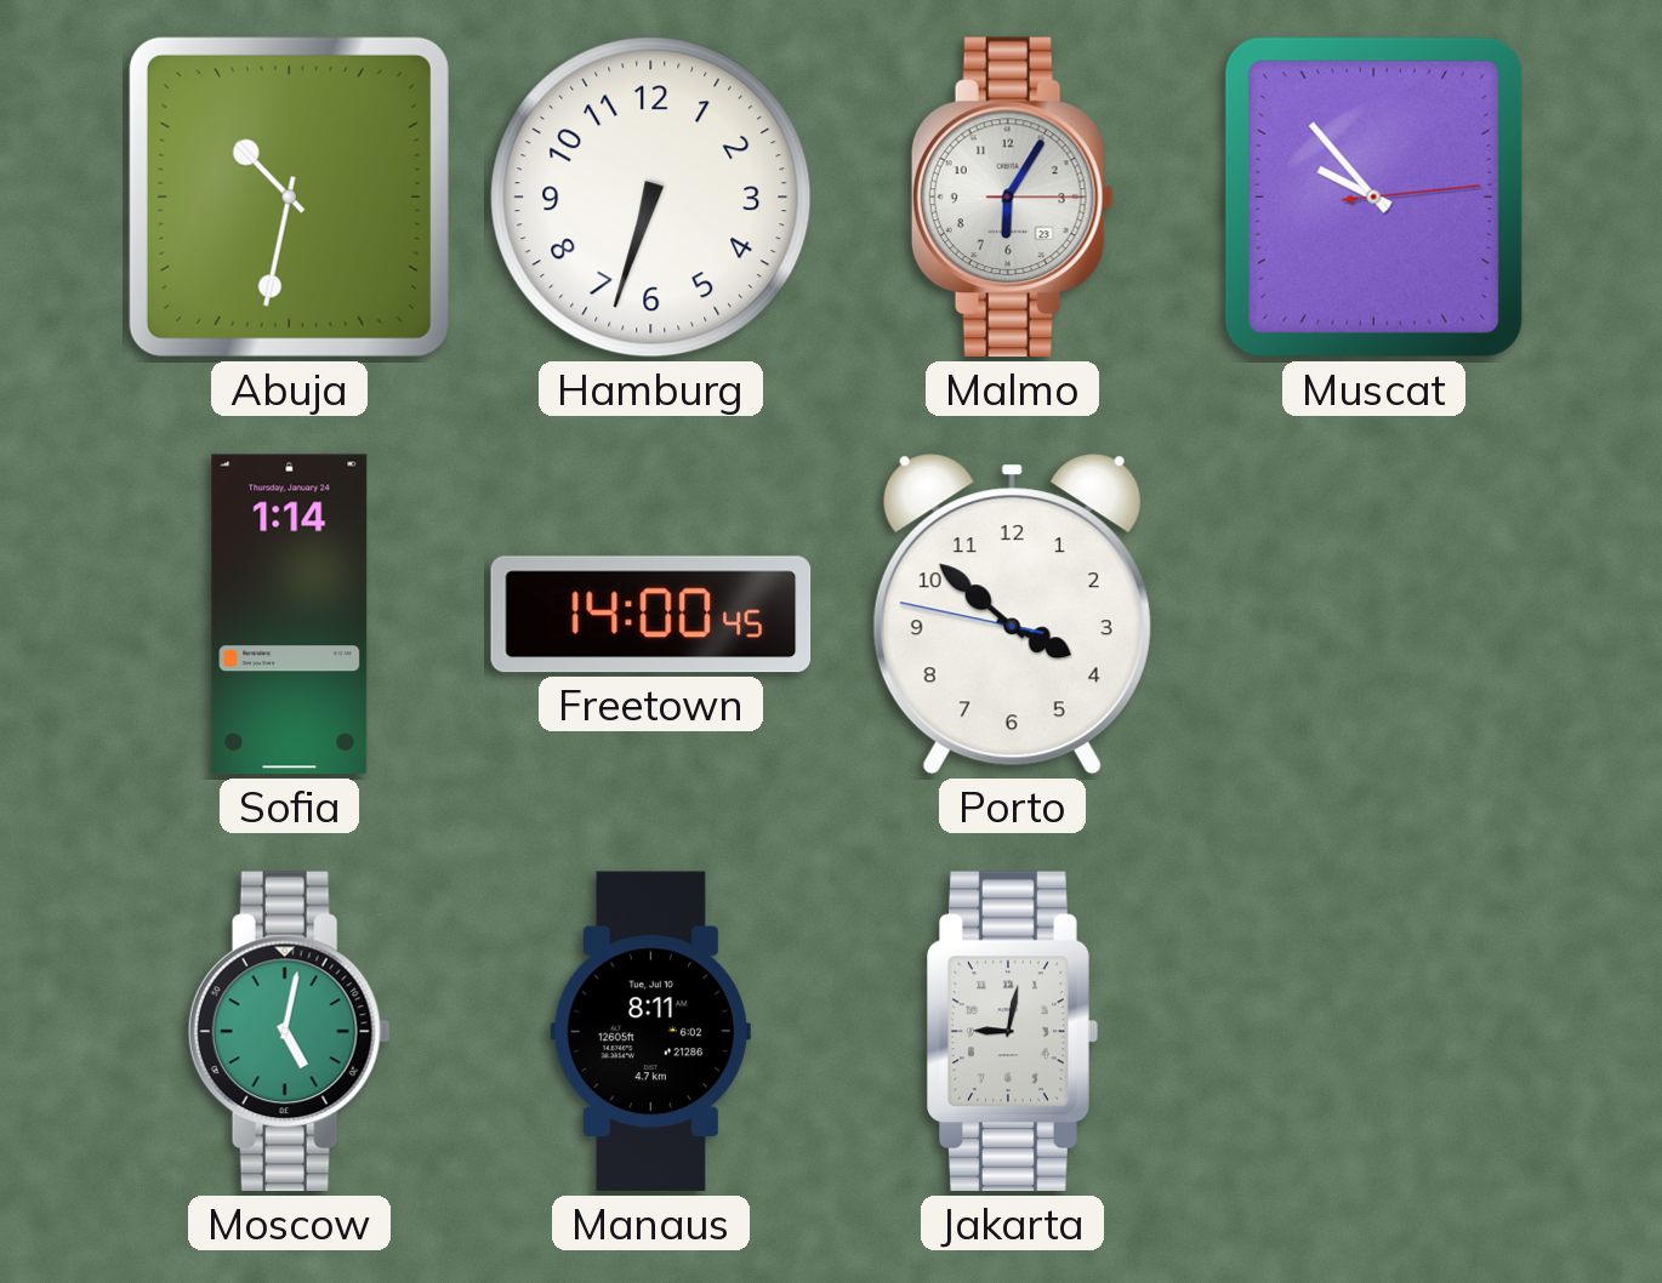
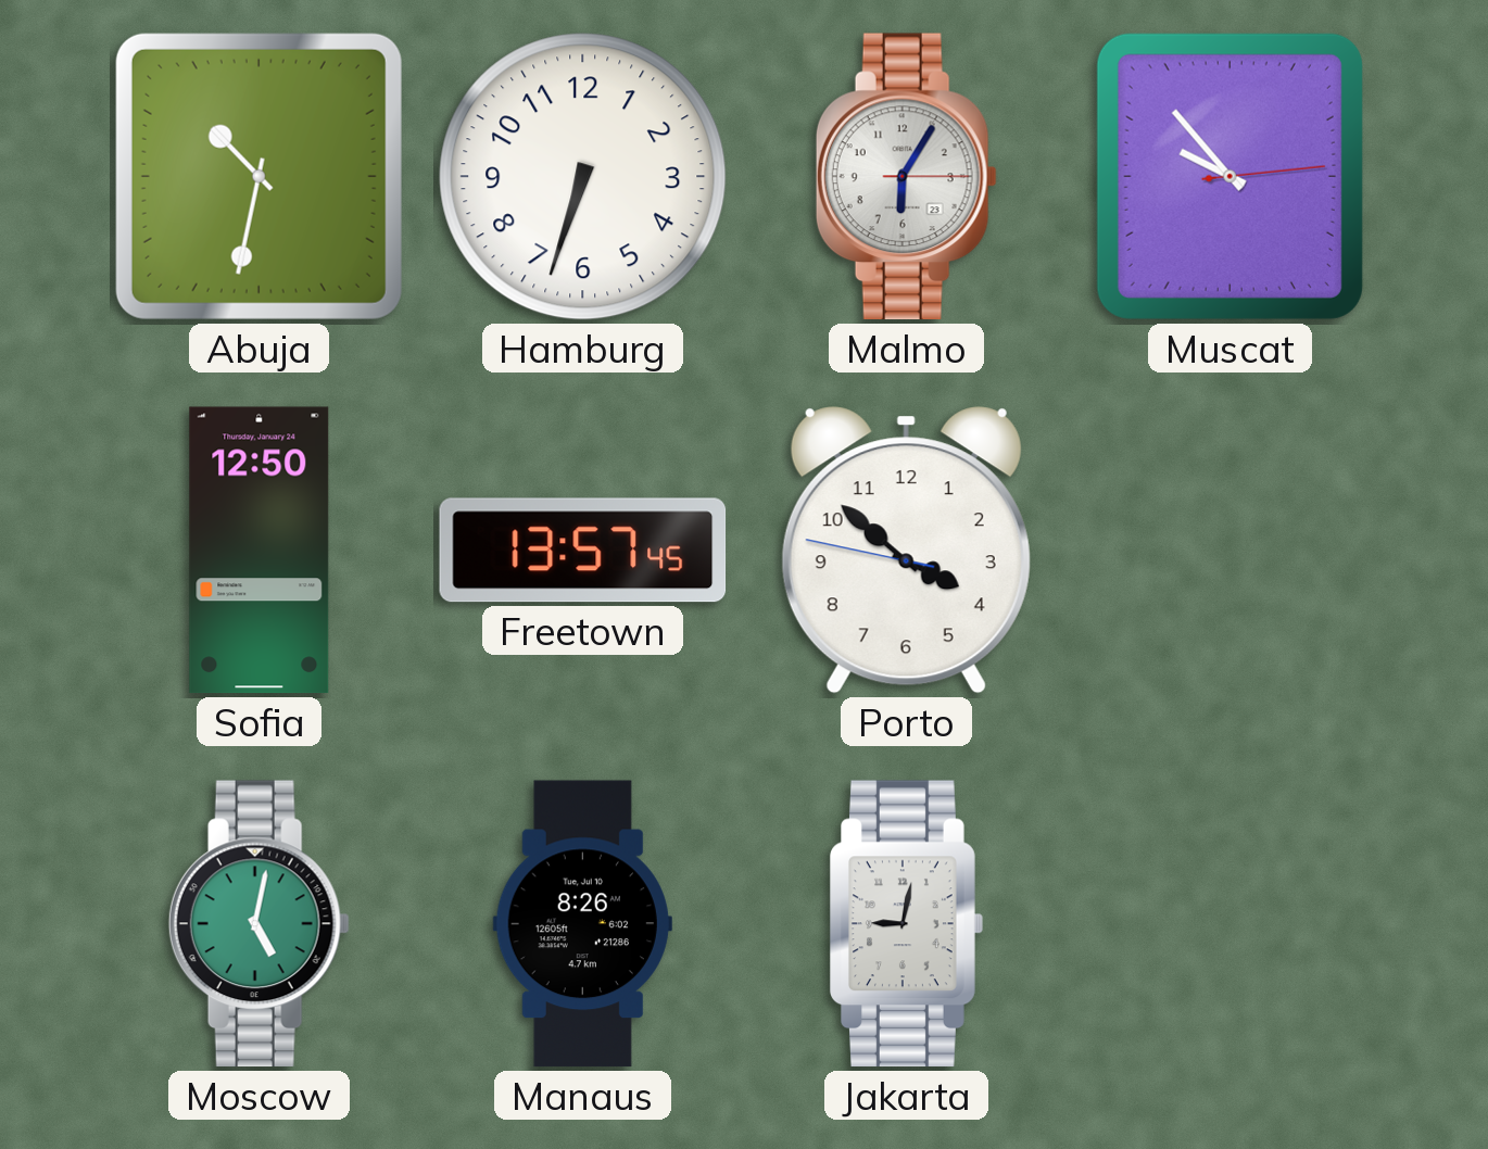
Sofia: 1:14 -> 12:50 (260, 551)
Freetown: 14:00 -> 13:57 (583, 551)
Manaus: 8:11 -> 8:26 (582, 924)
